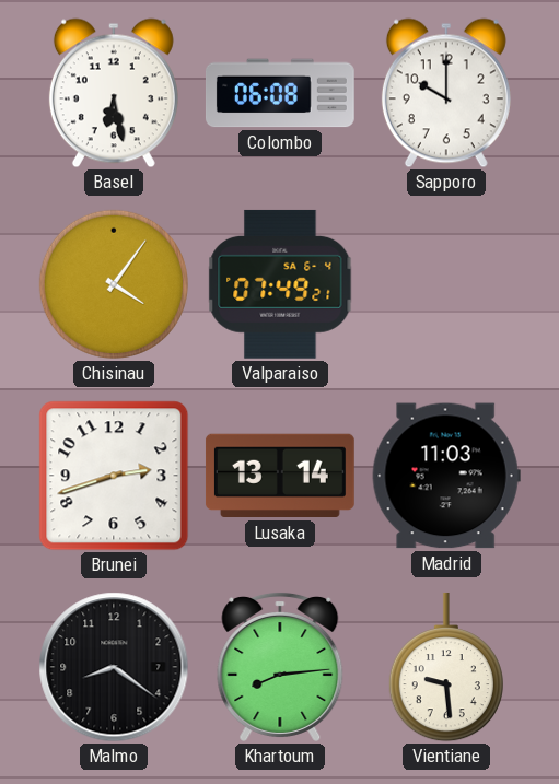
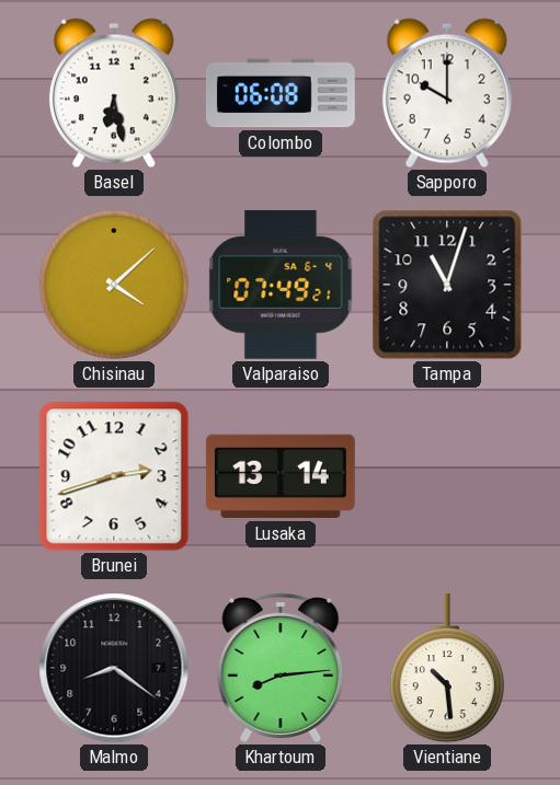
Chisinau: 4:06 -> 4:08 (114, 285)
Tampa: none -> 11:03 (447, 285)
Madrid: 11:03 -> none (446, 476)
Vientiane: 9:29 -> 10:29 (447, 668)
